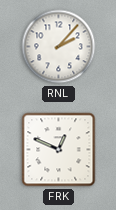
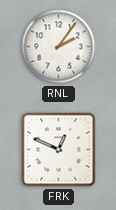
RNL: 2:07 -> 2:06 (59, 47)
